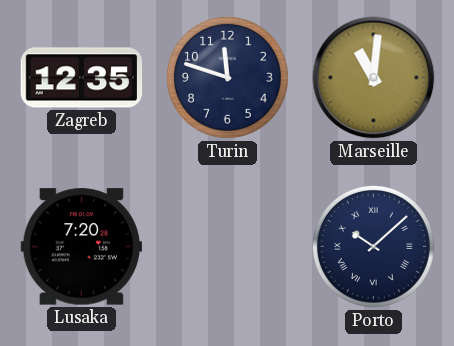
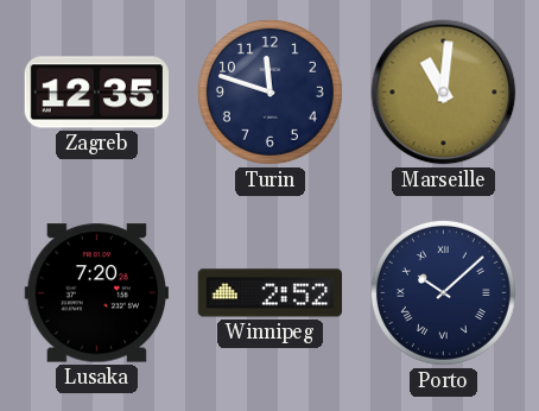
Winnipeg: none -> 2:52 (271, 293)
